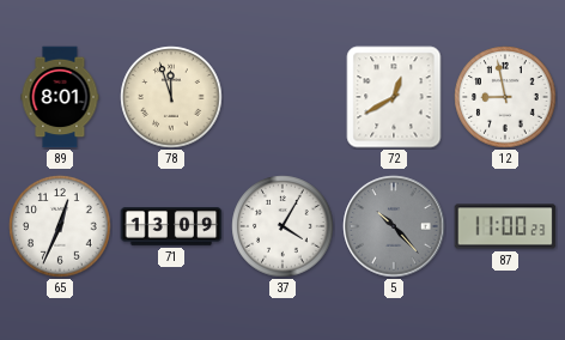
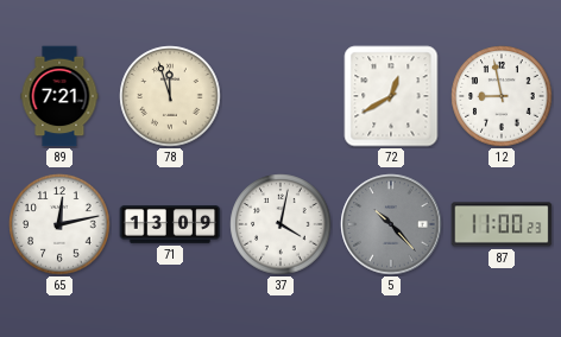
89: 8:01 -> 7:21 (59, 96)
65: 12:34 -> 12:13 (59, 224)
37: 4:05 -> 4:02 (280, 224)
